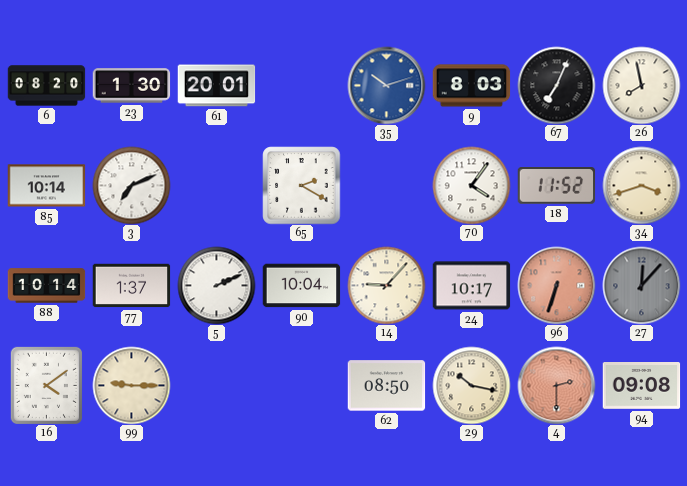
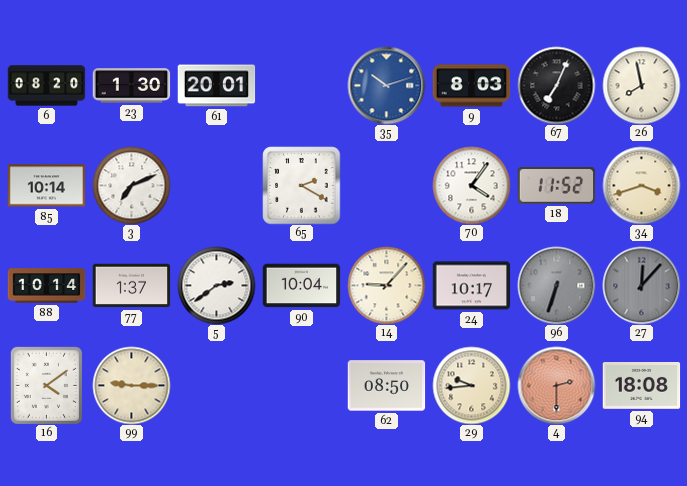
5: 2:11 -> 2:39 (216, 285)
96 dial: salmon -> grey (556, 285)
29: 10:17 -> 9:44 (471, 385)
94: 09:08 -> 18:08 (641, 386)
